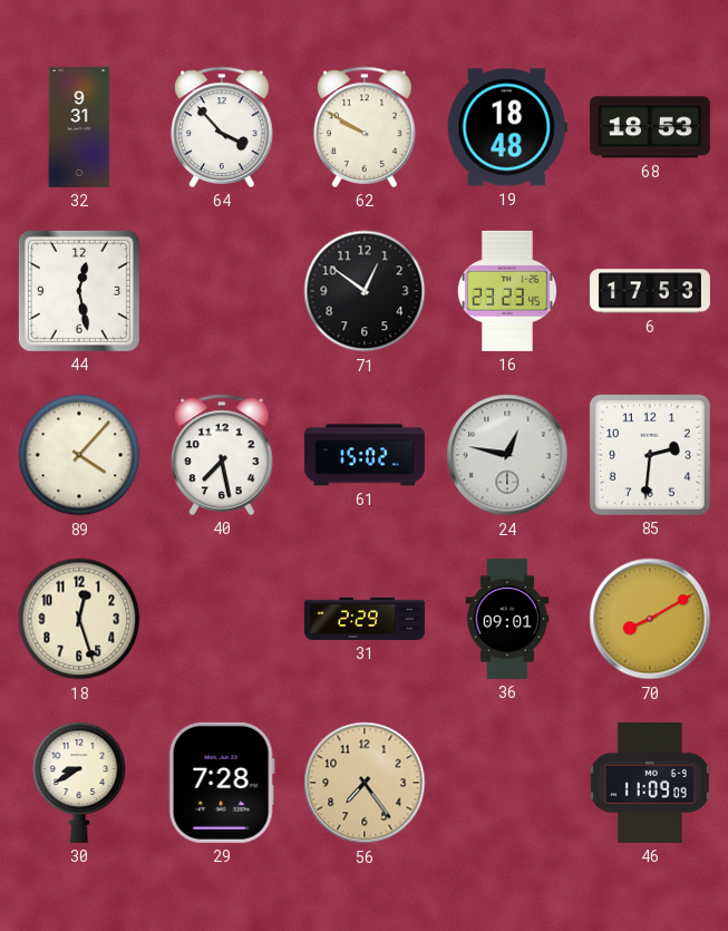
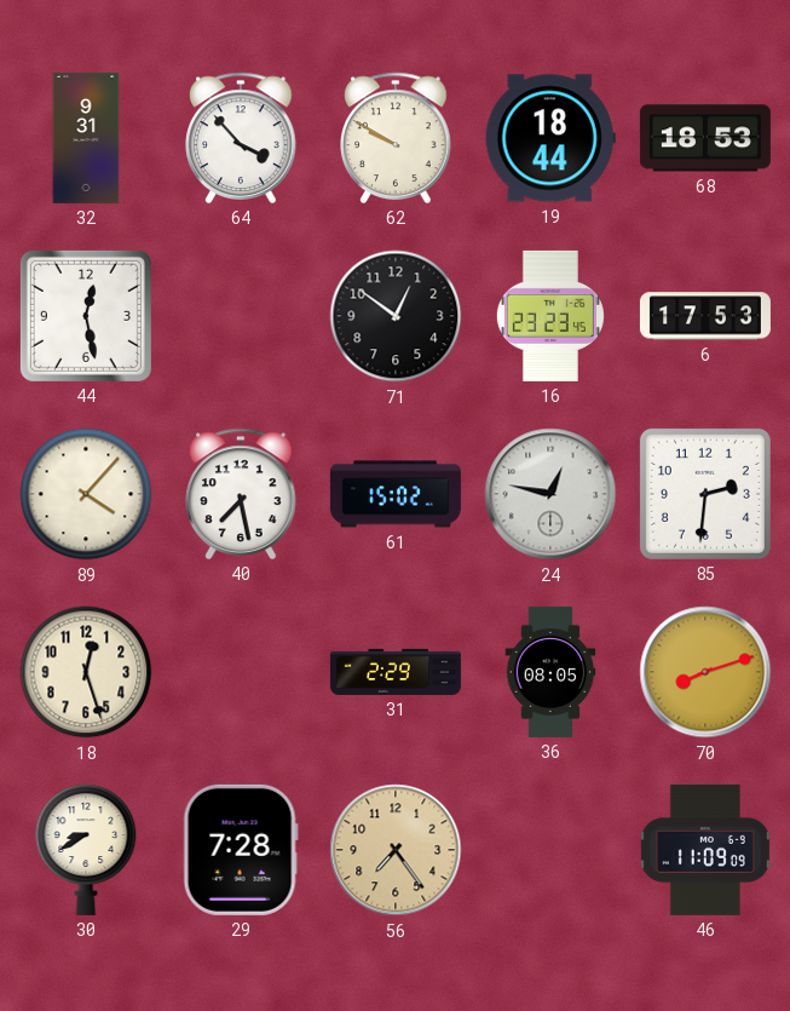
19: 18:48 -> 18:44 (550, 138)
36: 09:01 -> 08:05 (550, 672)
70: 8:10 -> 8:12 (705, 672)
